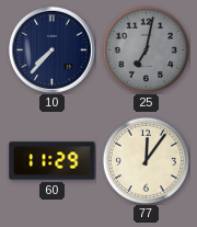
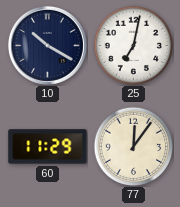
10: 7:37 -> 10:20 (47, 45)
25 dial: grey -> white (133, 45)
